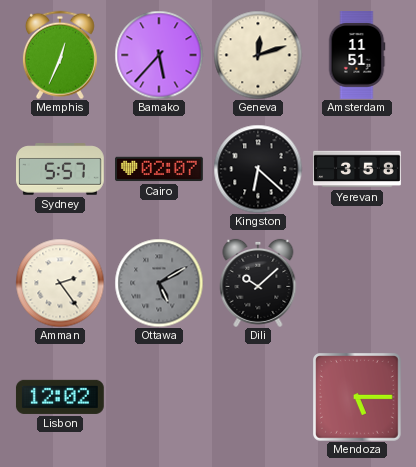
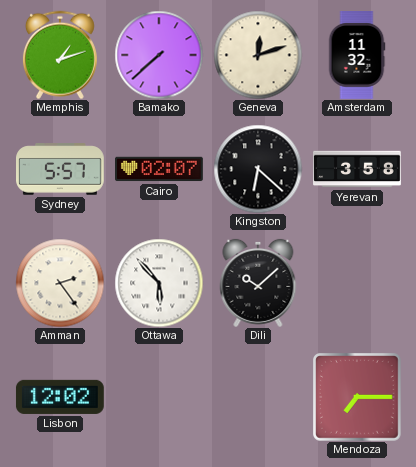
Memphis: 12:34 -> 1:12 (60, 55)
Bamako: 5:37 -> 7:38 (159, 55)
Amsterdam: 11:51 -> 11:32 (357, 56)
Ottawa: 5:10 -> 5:53 (159, 283)
Ottawa dial: grey -> white (159, 283)
Mendoza: 5:15 -> 7:15 (357, 397)
